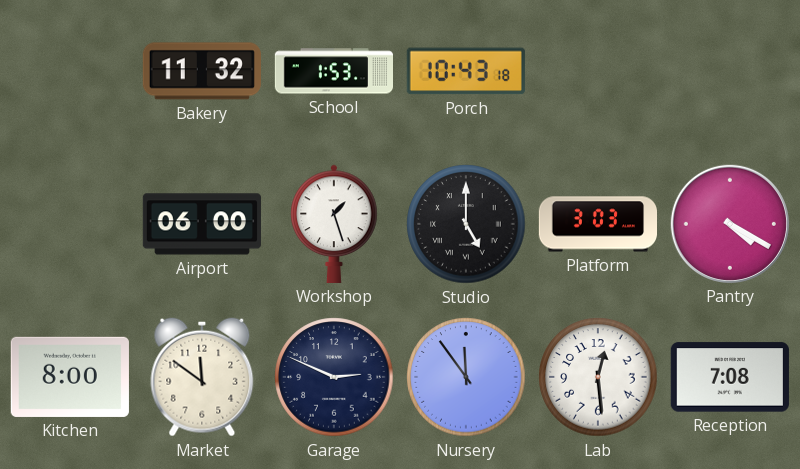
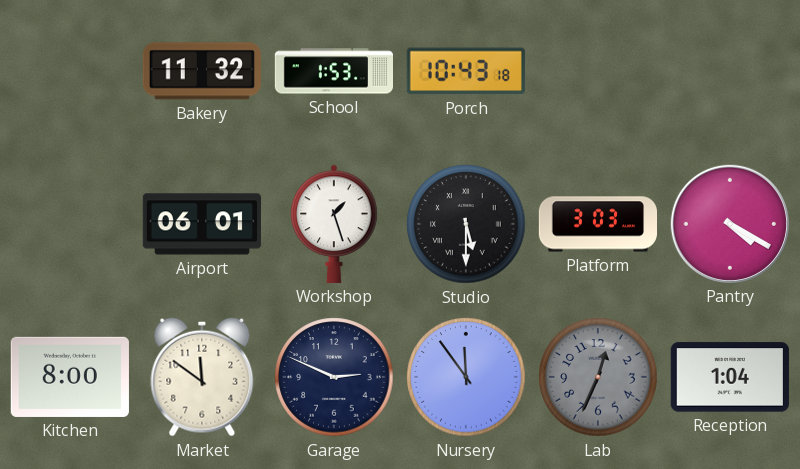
Airport: 06:00 -> 06:01 (202, 224)
Studio: 5:00 -> 5:30 (466, 224)
Lab: 12:29 -> 12:34 (598, 377)
Lab dial: white -> grey (598, 377)
Reception: 7:08 -> 1:04 (730, 377)
